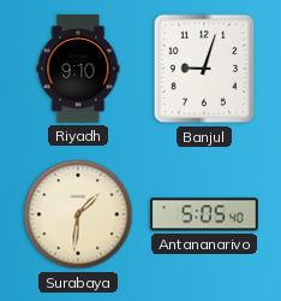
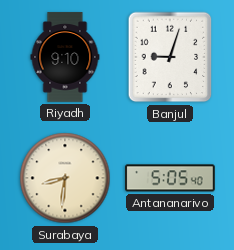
Surabaya: 1:31 -> 8:31 (65, 178)
